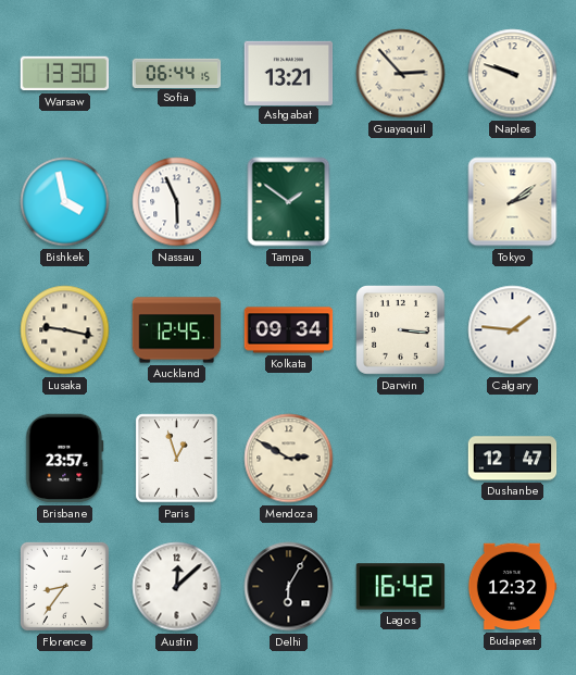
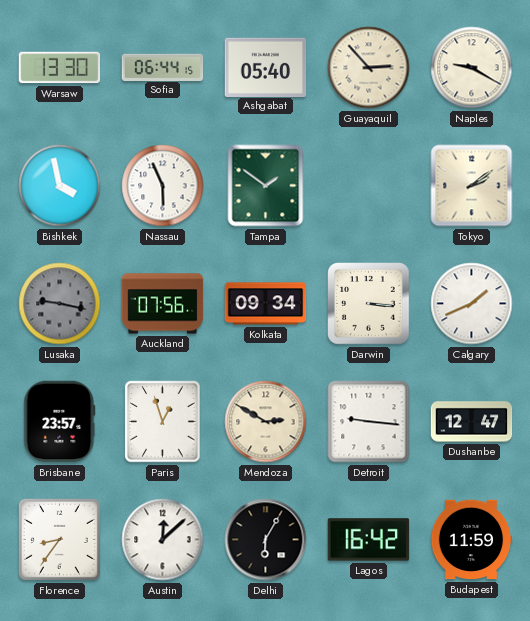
Ashgabat: 13:21 -> 05:40 (266, 67)
Naples: 9:48 -> 9:20 (472, 68)
Lusaka dial: cream -> grey (60, 304)
Auckland: 12:45 -> 07:56 (163, 304)
Calgary: 1:46 -> 1:41 (472, 304)
Detroit: none -> 9:16 (369, 422)
Budapest: 12:32 -> 11:59 (471, 540)
